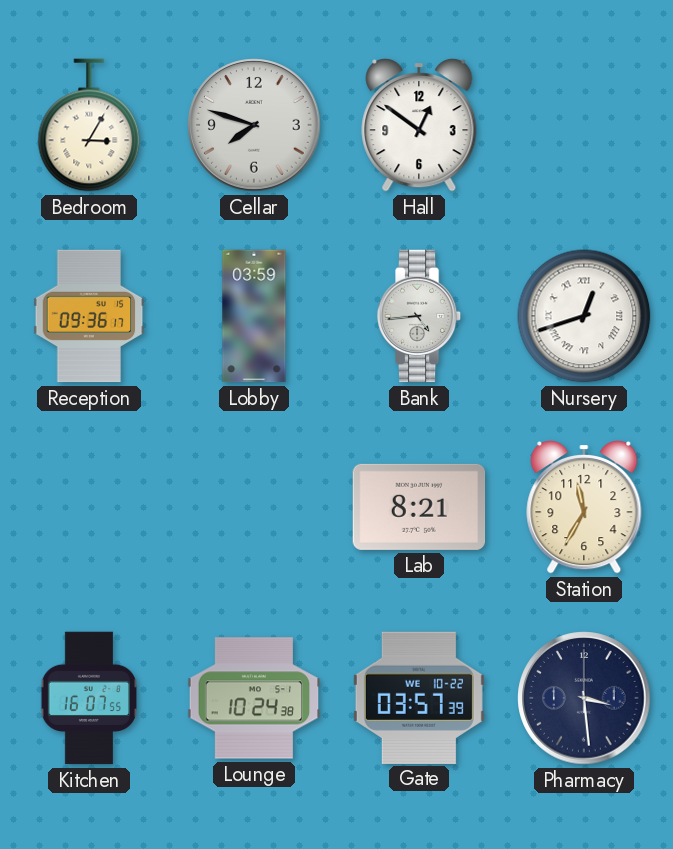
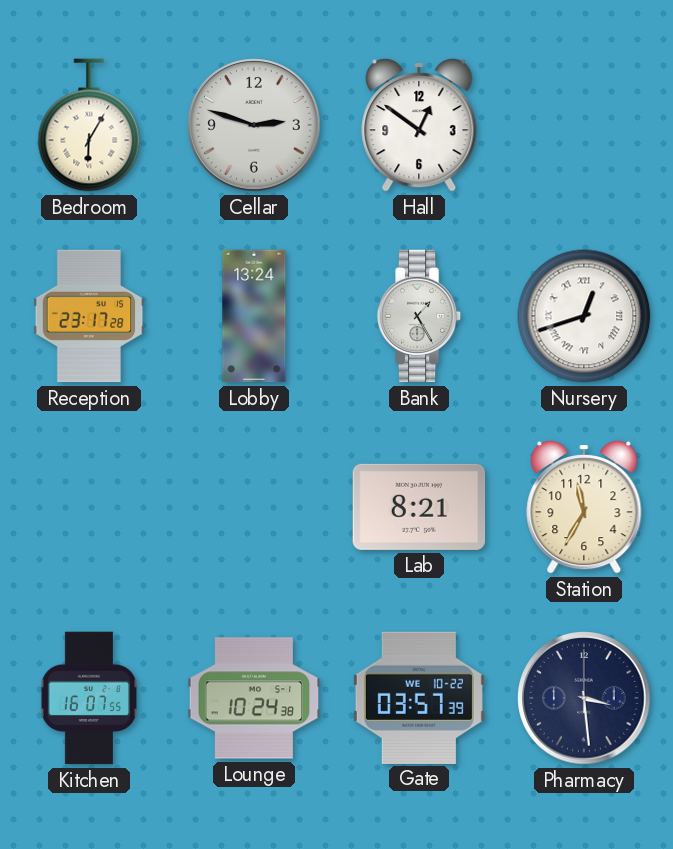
Bedroom: 3:05 -> 6:05 (89, 125)
Cellar: 7:48 -> 2:48 (254, 125)
Reception: 09:36 -> 23:17 (89, 316)
Lobby: 03:59 -> 13:24 (254, 316)
Bank: 4:44 -> 1:25 (419, 316)
